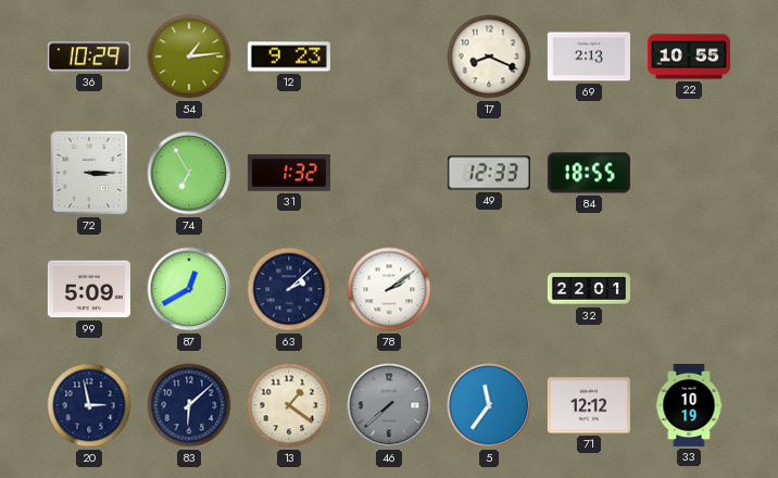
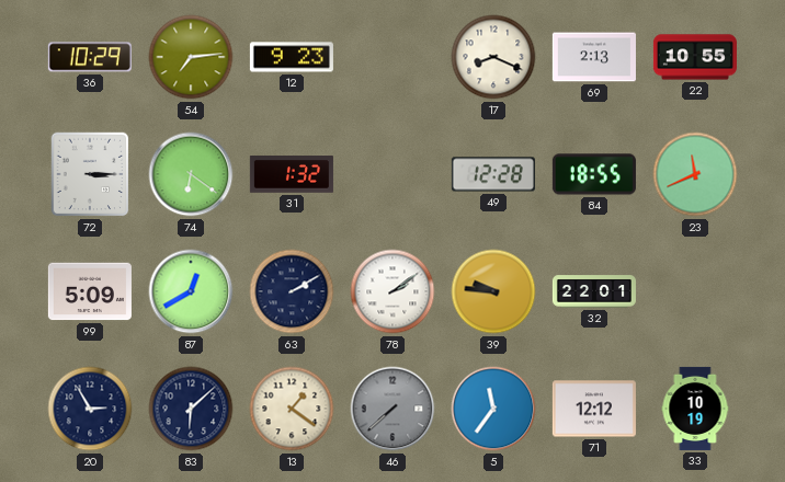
54: 1:14 -> 7:14 (191, 57)
74: 6:55 -> 6:21 (191, 174)
49: 12:33 -> 12:28 (493, 174)
23: none -> 11:41 (695, 174)
63: 2:08 -> 2:10 (292, 291)
39: none -> 9:46 (493, 291)
20: 2:58 -> 2:55 (90, 409)
